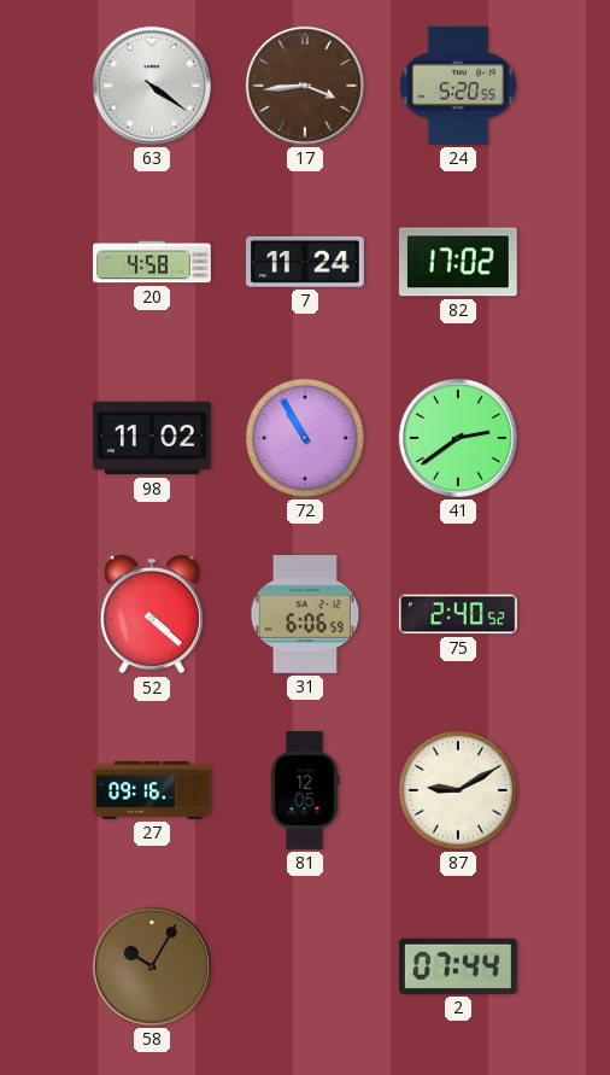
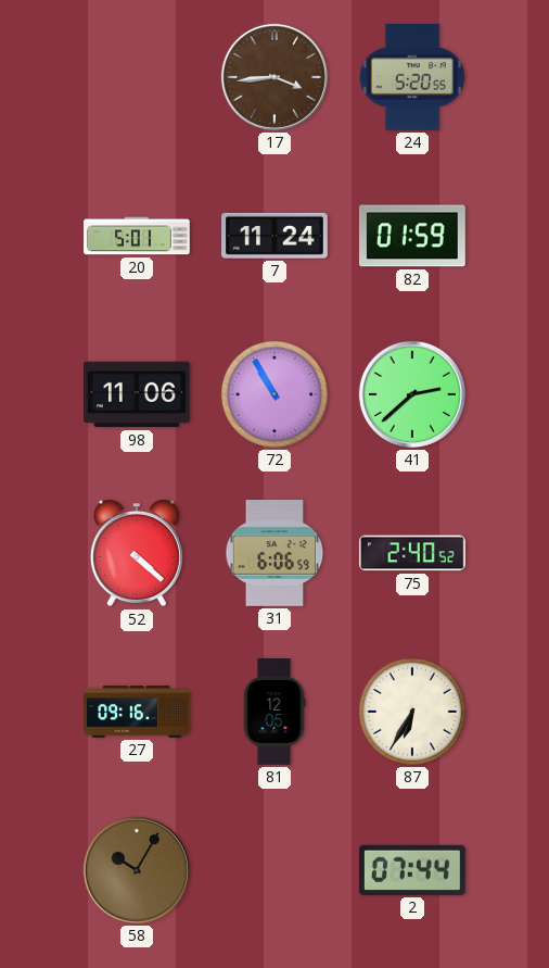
63: 4:21 -> none (152, 86)
20: 4:58 -> 5:01 (138, 236)
82: 17:02 -> 01:59 (412, 236)
98: 11:02 -> 11:06 (138, 394)
41: 2:39 -> 2:38 (412, 394)
87: 9:10 -> 6:35 (412, 712)
